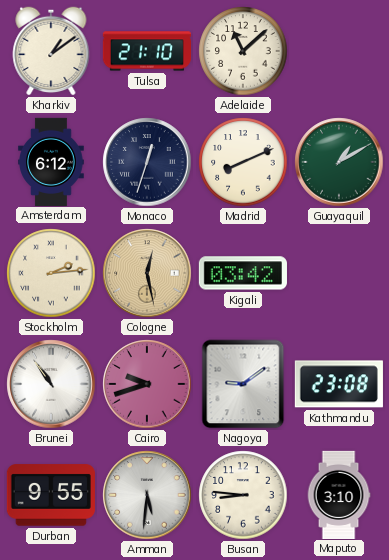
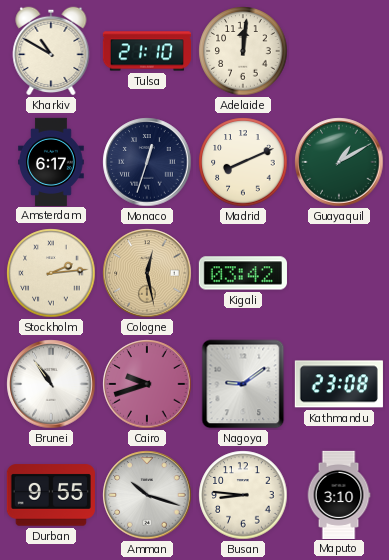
Kharkiv: 1:09 -> 10:50 (51, 51)
Adelaide: 11:08 -> 12:01 (243, 51)
Amsterdam: 6:12 -> 6:17 (51, 161)
Amman: 5:31 -> 10:18 (147, 495)
